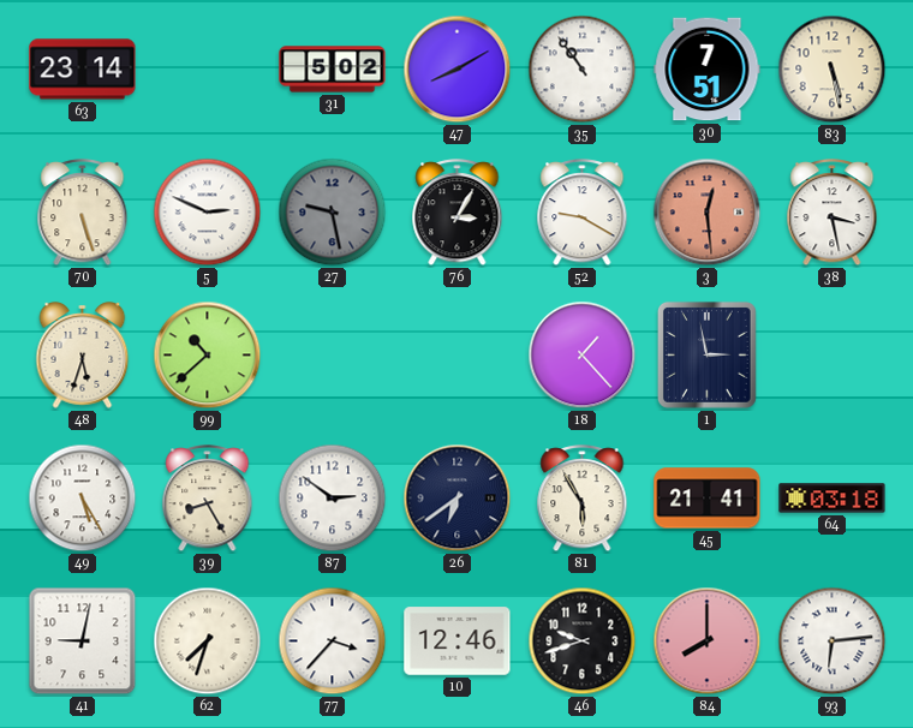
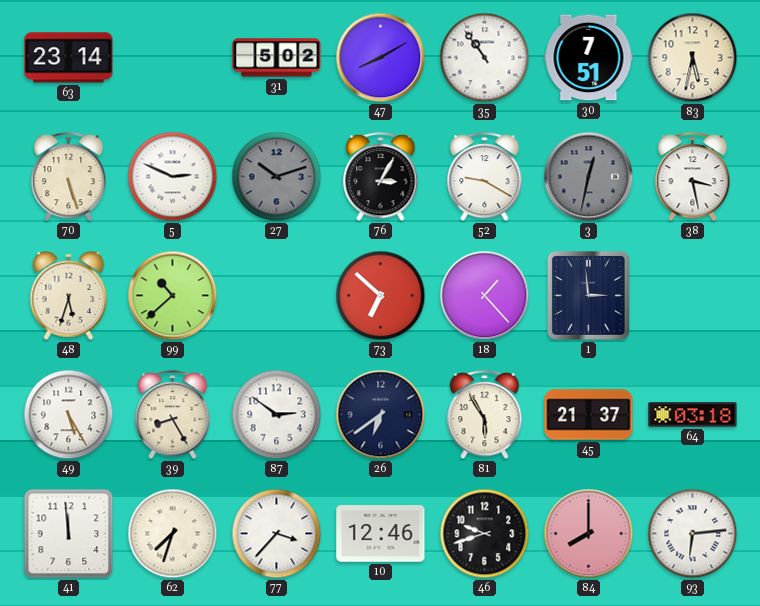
83: 5:28 -> 5:32 (693, 58)
27: 9:28 -> 10:12 (277, 177)
3: 12:29 -> 12:32 (589, 177)
3 dial: salmon -> grey (589, 177)
73: none -> 6:52 (381, 296)
1: 2:58 -> 2:59 (588, 295)
45: 21:41 -> 21:37 (589, 415)
41: 9:02 -> 11:59 (69, 534)
